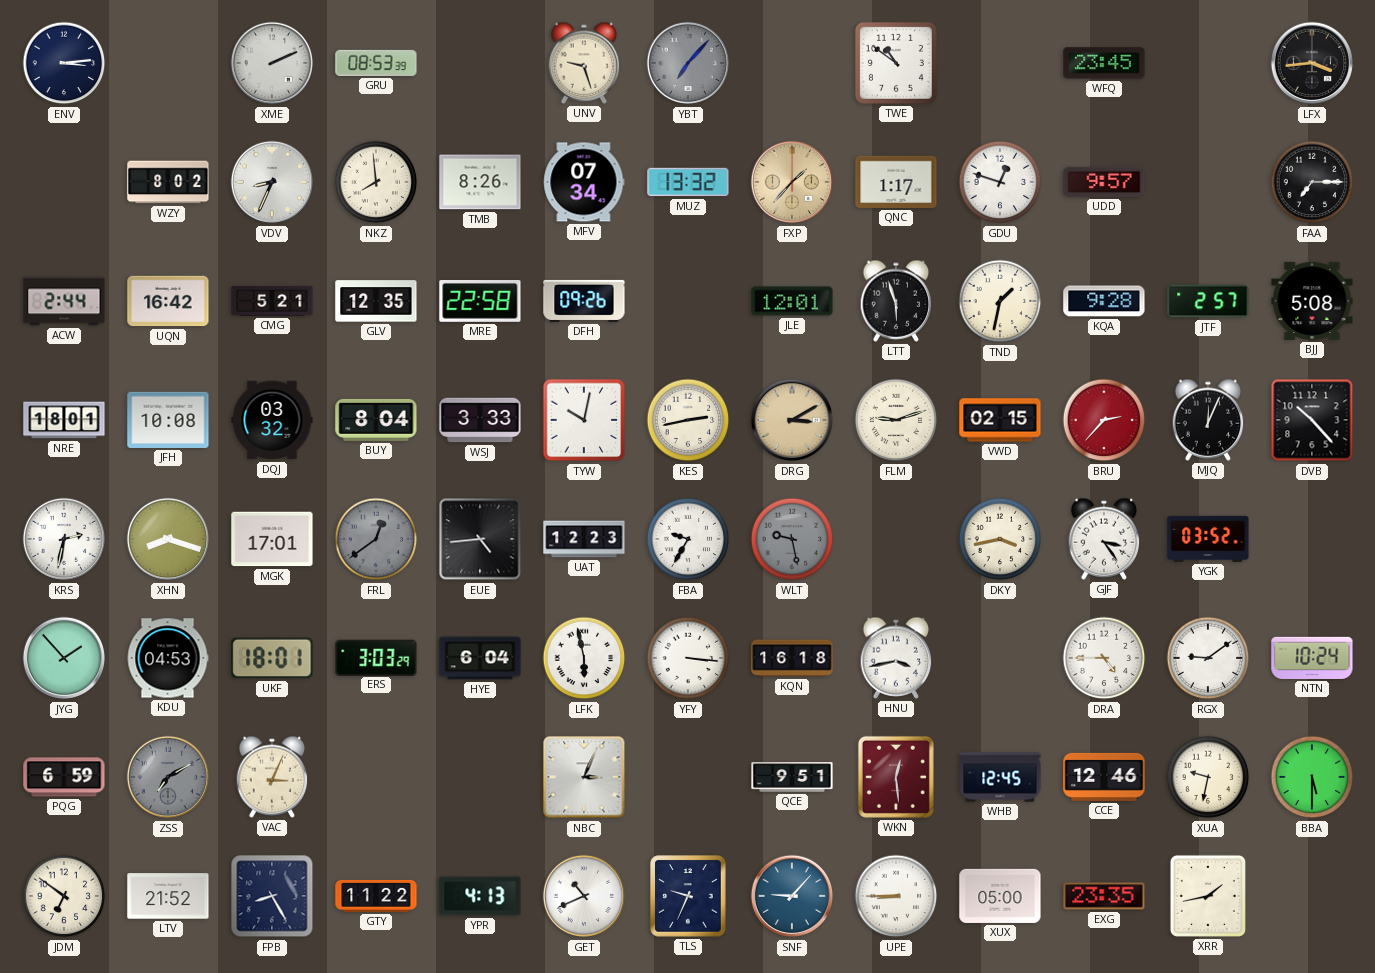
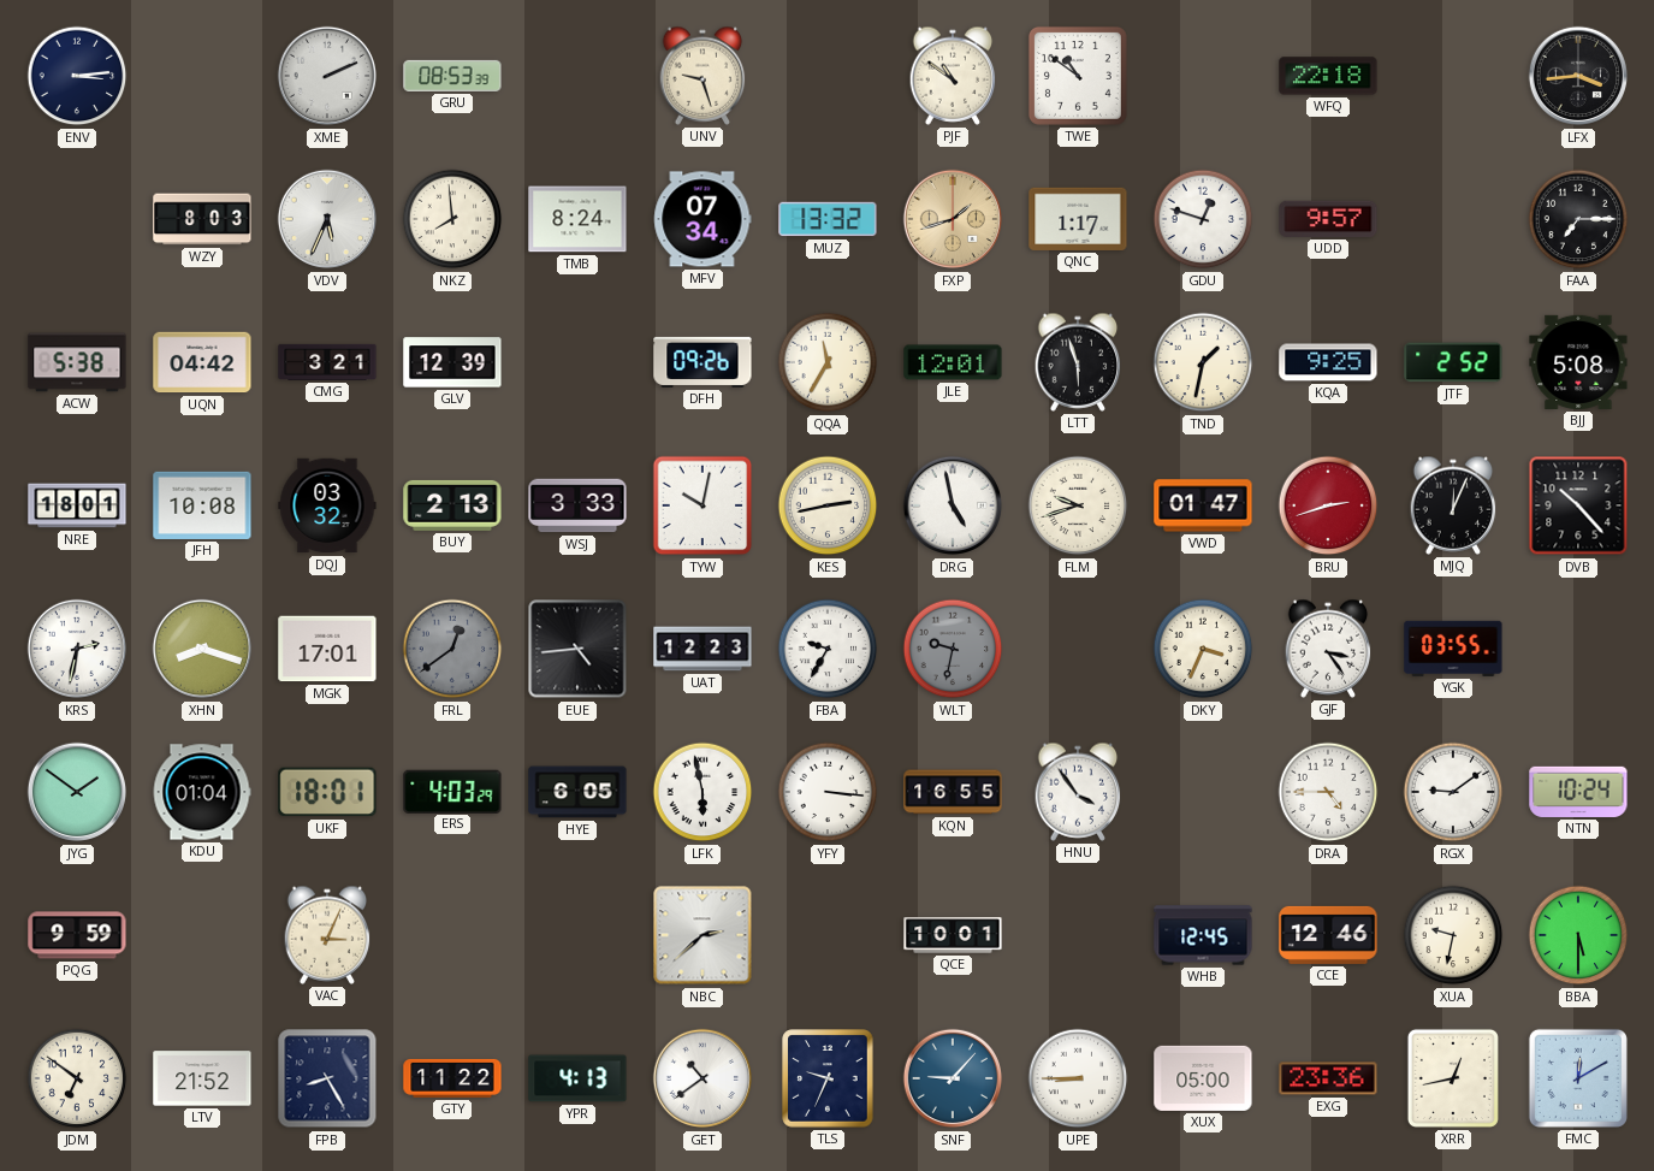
YBT: 7:07 -> none (688, 63)
PJF: none -> 10:51 (953, 76)
WFQ: 23:45 -> 22:18 (1328, 76)
WZY: 8:02 -> 8:03 (202, 219)
VDV: 8:34 -> 5:34 (327, 219)
TMB: 8:26 -> 8:24 (577, 219)
FXP: 1:37 -> 1:42 (953, 219)
ACW: 2:44 -> 5:38 (77, 362)
UQN: 16:42 -> 04:42 (202, 362)
CMG: 5:21 -> 3:21 (327, 362)
GLV: 12:35 -> 12:39 (452, 362)
MRE: 22:58 -> none (480, 302)
QQA: none -> 11:35 (828, 362)
KQA: 9:28 -> 9:25 (1328, 362)
JTF: 2:57 -> 2:52 (1453, 362)
BUY: 8:04 -> 2:13 (452, 505)
DRG: 3:10 -> 4:58 (953, 505)
DRG dial: champagne -> white (953, 505)
FLM: 9:12 -> 9:42 (1078, 505)
VWD: 02:15 -> 01:47 (1203, 505)
BRU: 2:37 -> 2:42 (1328, 505)
WLT: 9:28 -> 9:32 (953, 649)
DKY: 3:43 -> 3:34 (1203, 649)
YGK: 03:52 -> 03:55 (1453, 649)
JYG: 1:53 -> 1:51 (77, 792)
KDU: 04:53 -> 01:04 (202, 792)
ERS: 3:03 -> 4:03 (452, 791)
HYE: 6:04 -> 6:05 (577, 792)
KQN: 16:18 -> 16:55 (953, 792)
HNU: 3:43 -> 3:54 (1078, 792)
PQG: 6:59 -> 9:59 (77, 935)
ZSS: 7:10 -> none (168, 777)
NBC: 3:04 -> 2:38 (702, 935)
QCE: 9:51 -> 10:01 (953, 935)
WKN: 12:29 -> none (896, 777)
GET: 10:41 -> 10:39 (702, 1078)
EXG: 23:35 -> 23:36 (1328, 1078)
XRR: 1:43 -> 12:43 (1453, 1078)
FMC: none -> 12:10 (1578, 1078)
